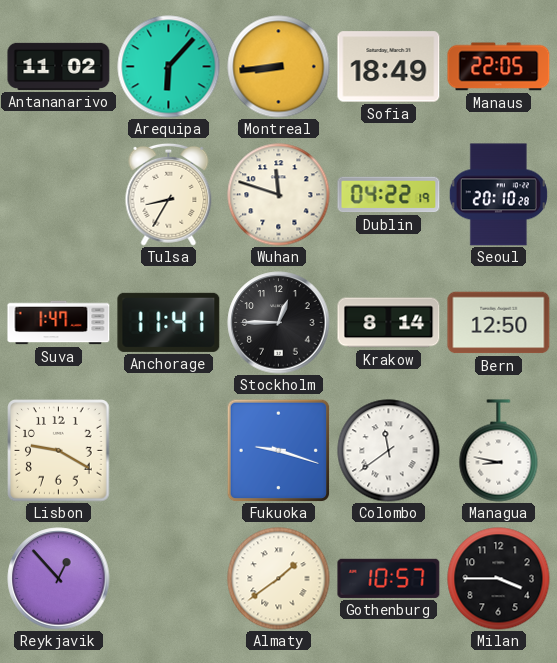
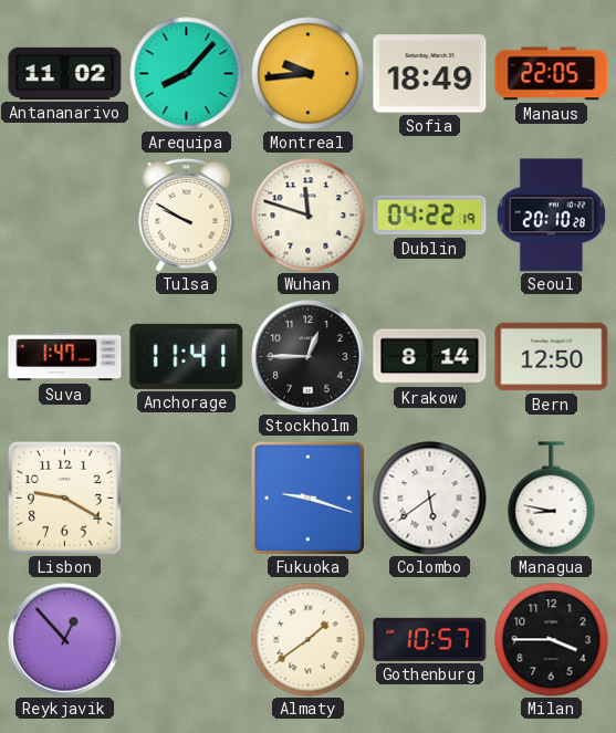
Arequipa: 6:07 -> 8:07 (187, 74)
Montreal: 8:44 -> 9:44 (309, 74)
Tulsa: 8:35 -> 9:50 (187, 214)
Colombo: 11:39 -> 5:39 (430, 499)
